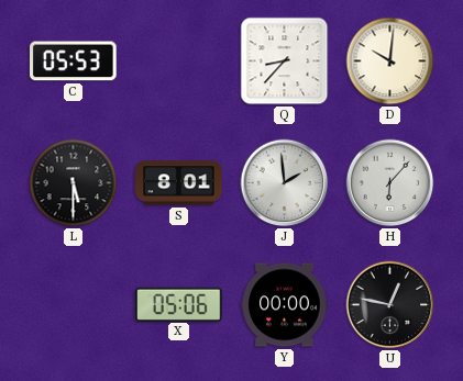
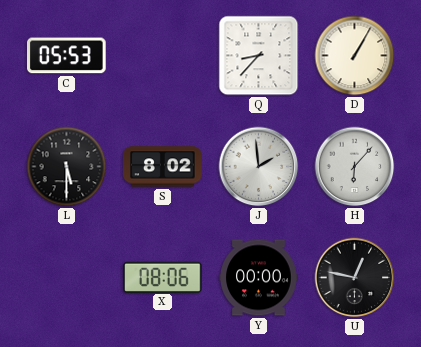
D: 10:01 -> 1:05 (355, 56)
S: 8:01 -> 8:02 (163, 167)
X: 05:06 -> 08:06 (163, 277)
